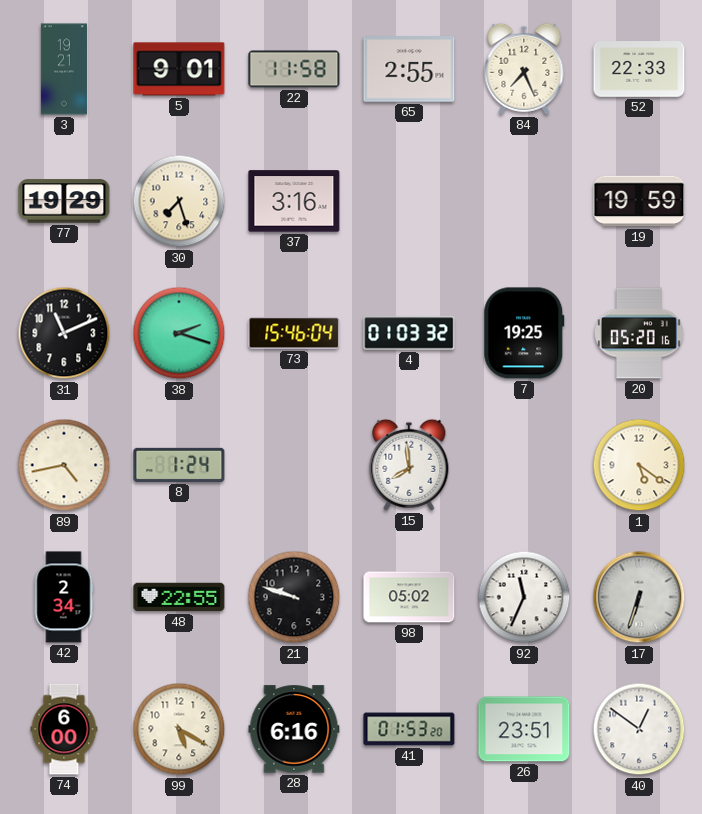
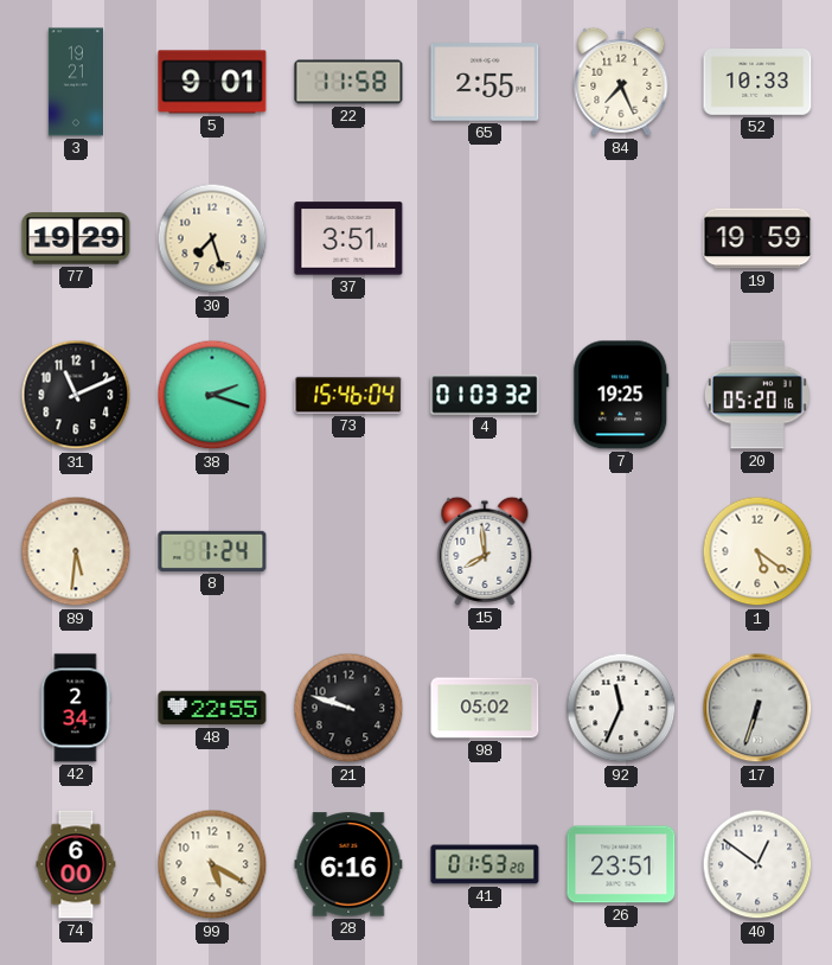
52: 22:33 -> 10:33 (757, 83)
37: 3:16 -> 3:51 (348, 238)
89: 4:43 -> 5:31 (76, 551)
